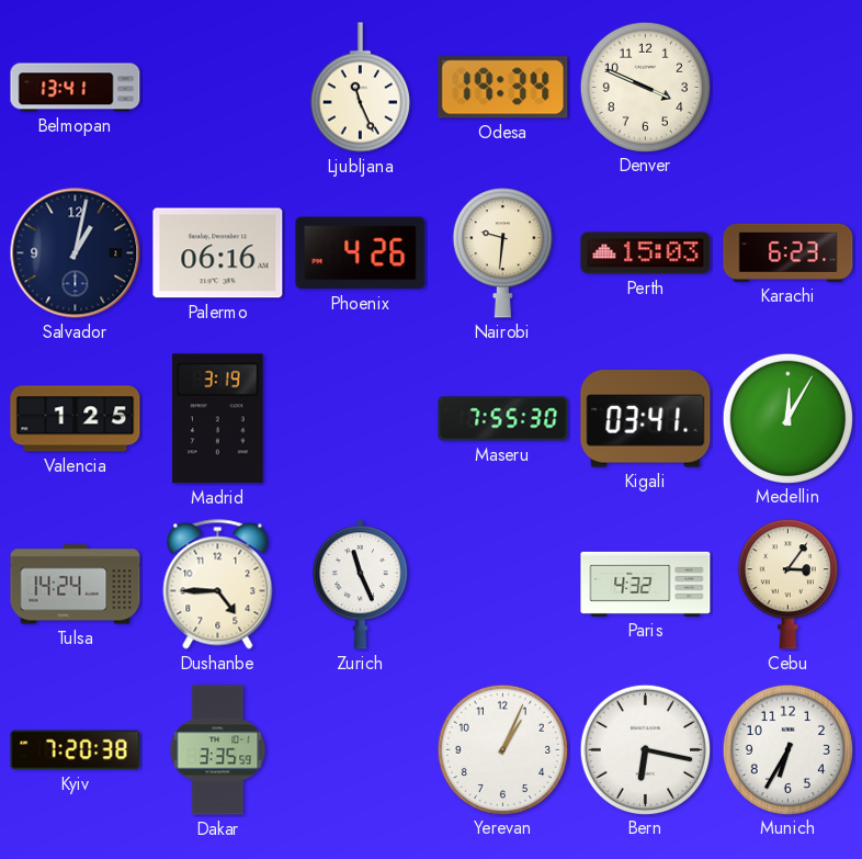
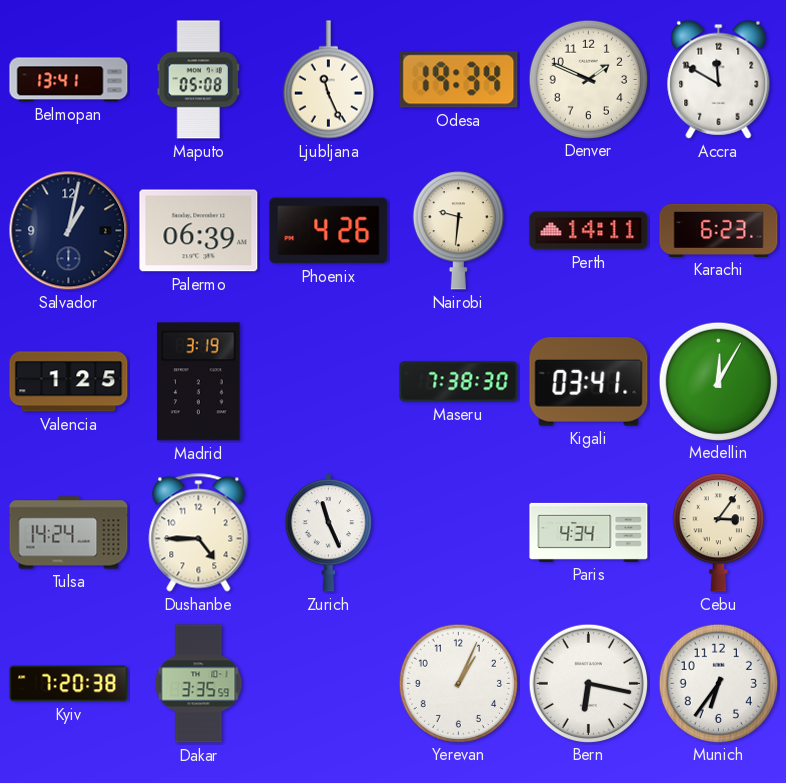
Maputo: none -> 05:08 (198, 80)
Denver: 3:49 -> 1:49 (588, 79)
Accra: none -> 11:50 (719, 79)
Palermo: 06:16 -> 06:39 (199, 231)
Perth: 15:03 -> 14:11 (589, 231)
Maseru: 7:55 -> 7:38 (459, 382)
Paris: 4:32 -> 4:34 (589, 532)
Munich: 6:35 -> 6:36 (718, 683)
